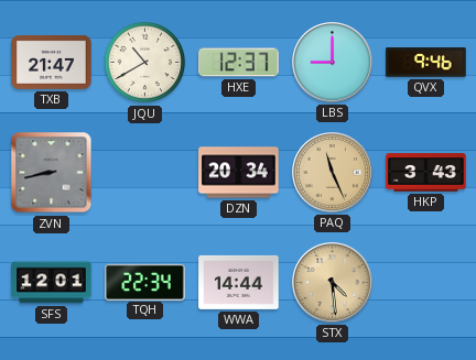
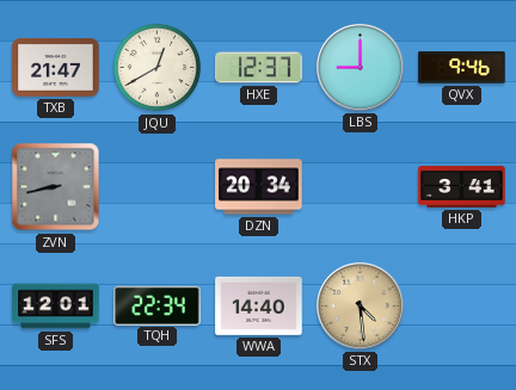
JQU: 10:40 -> 12:40 (158, 68)
PAQ: 11:26 -> none (333, 173)
HKP: 3:43 -> 3:41 (462, 187)
WWA: 14:44 -> 14:40 (259, 305)
